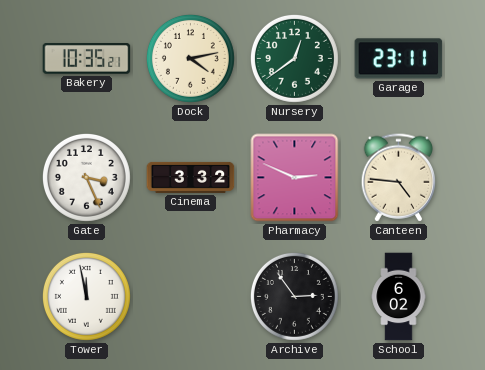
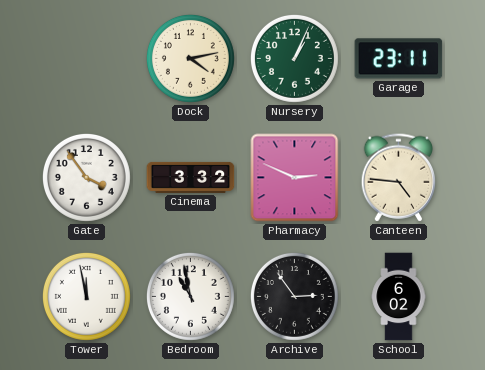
Bakery: 10:35 -> none (87, 59)
Nursery: 12:39 -> 1:04 (294, 58)
Gate: 3:26 -> 3:54 (86, 177)
Bedroom: none -> 10:58 (190, 296)
